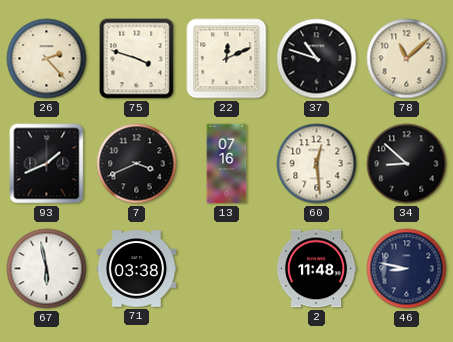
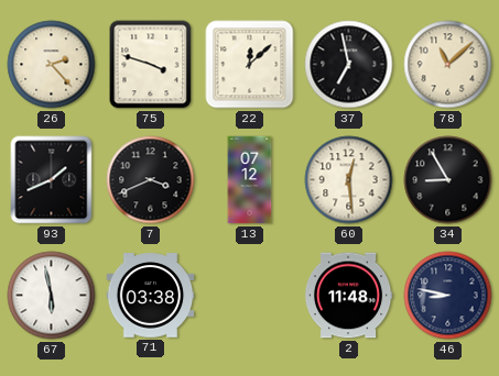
22: 12:11 -> 12:08 (250, 65)
37: 10:48 -> 6:58 (349, 65)
13: 07:16 -> 07:12 (250, 180)
34: 8:52 -> 8:55 (448, 180)
